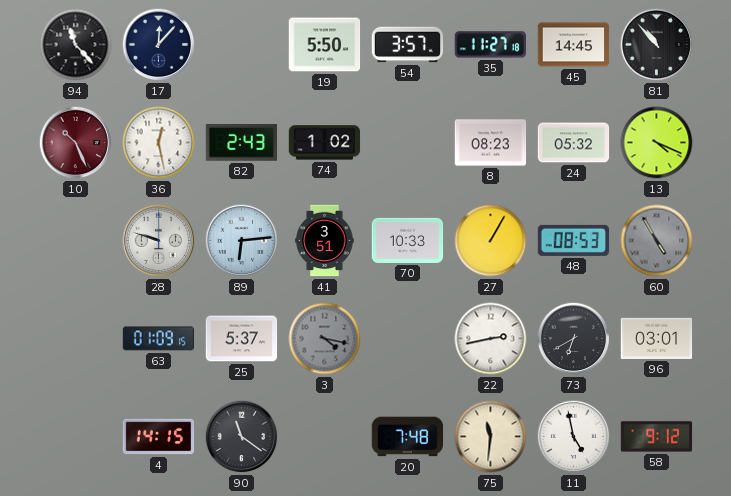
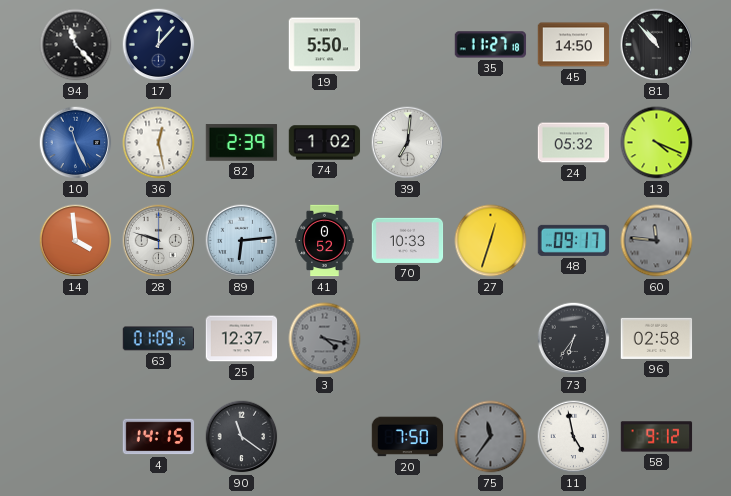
54: 3:57 -> none (408, 45)
45: 14:45 -> 14:50 (574, 45)
10: 10:26 -> 11:26 (76, 143)
10 dial: burgundy -> blue (76, 143)
82: 2:43 -> 2:39 (242, 143)
39: none -> 7:01 (408, 143)
8: 08:23 -> none (491, 143)
14: none -> 3:59 (76, 241)
41: 3:51 -> 0:52 (325, 241)
27: 1:05 -> 12:33 (491, 241)
48: 08:53 -> 09:17 (574, 240)
60: 4:55 -> 11:46 (657, 241)
25: 5:37 -> 12:37 (242, 339)
22: 2:43 -> none (491, 339)
73: 6:40 -> 6:36 (574, 339)
96: 03:01 -> 02:58 (657, 338)
20: 7:48 -> 7:50 (408, 437)
75: 11:31 -> 11:36 (491, 437)
75 dial: cream -> grey (491, 437)
